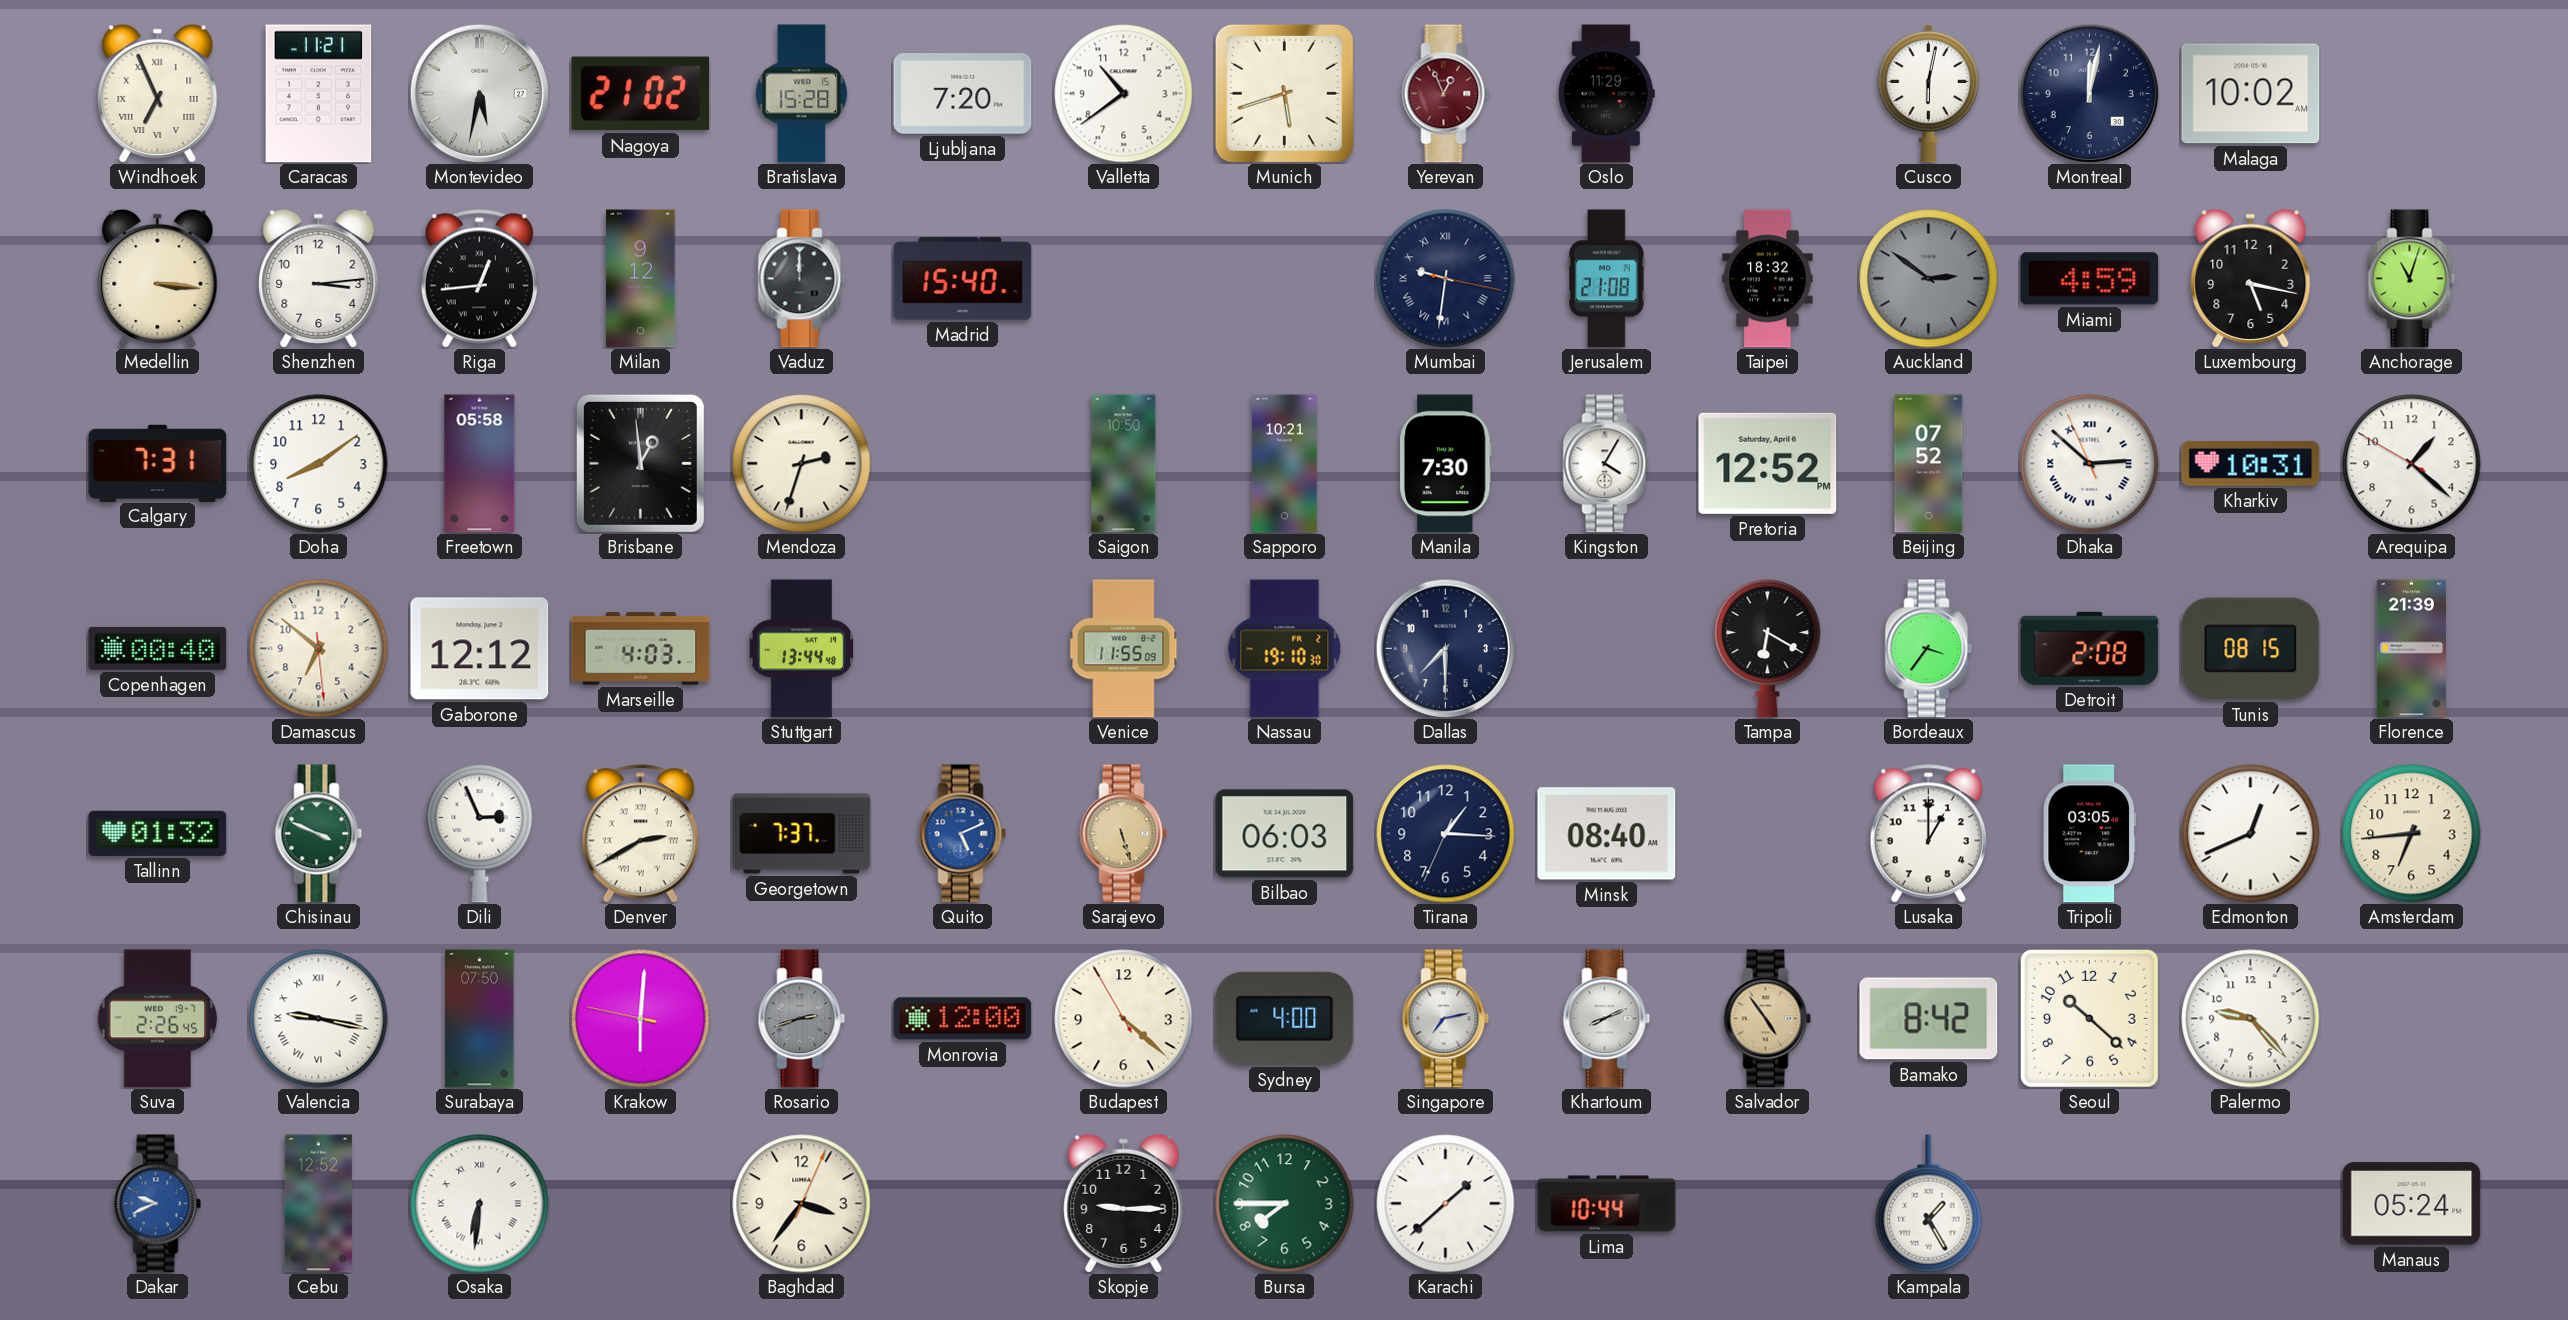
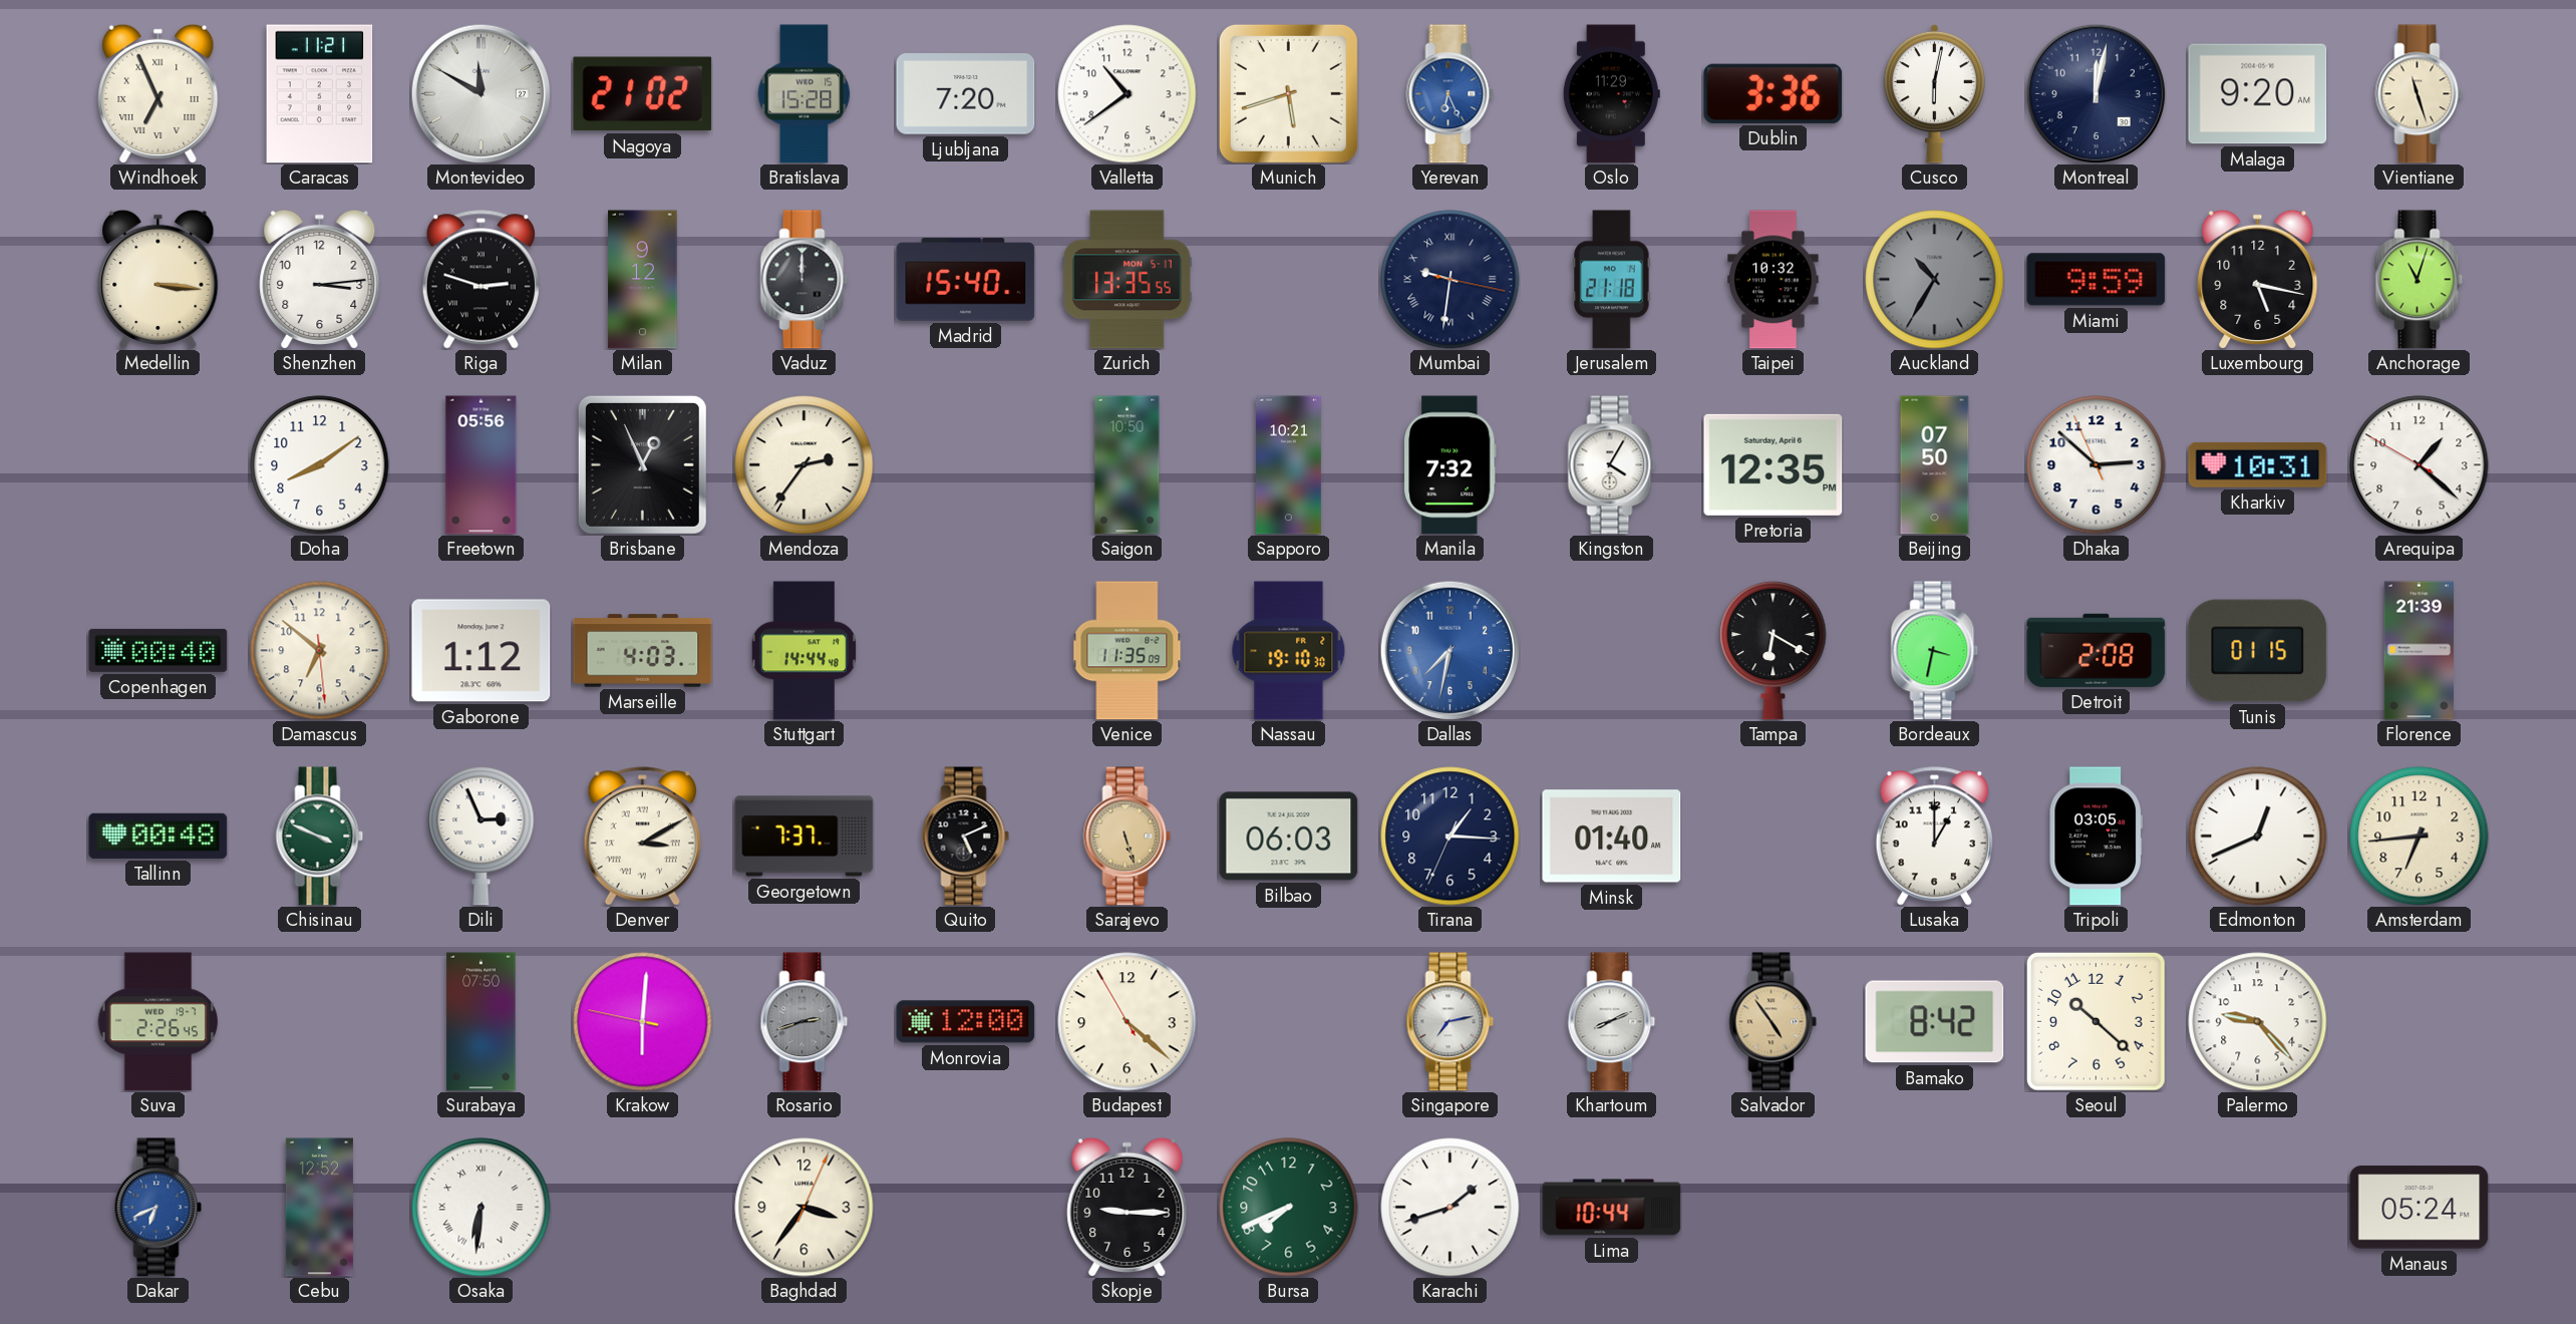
Montevideo: 5:32 -> 11:50 (480, 93)
Yerevan: 12:56 -> 6:26 (1451, 94)
Yerevan dial: burgundy -> blue (1451, 94)
Dublin: none -> 3:36 (1774, 93)
Malaga: 10:02 -> 9:20 (2258, 94)
Vientiane: none -> 11:27 (2420, 94)
Riga: 12:44 -> 2:48 (480, 280)
Zurich: none -> 13:35 (1128, 280)
Jerusalem: 21:08 -> 21:18 (1612, 280)
Taipei: 18:32 -> 10:32 (1774, 280)
Auckland: 2:51 -> 10:35 (1935, 280)
Miami: 4:59 -> 9:59 (2097, 280)
Calgary: 7:31 -> none (158, 463)
Freetown: 05:58 -> 05:56 (481, 465)
Brisbane: 12:59 -> 12:56 (642, 464)
Mendoza: 2:33 -> 2:36 (804, 465)
Manila: 7:30 -> 7:32 (1451, 465)
Pretoria: 12:52 -> 12:35 (1774, 464)
Beijing: 07:52 -> 07:50 (1935, 465)
Dhaka numerals: Roman -> Arabic (2097, 465)
Gaborone: 12:12 -> 1:12 (481, 651)
Stuttgart: 13:44 -> 14:44 (803, 651)
Venice: 11:55 -> 11:35 (1128, 651)
Dallas: 7:30 -> 7:32 (1450, 650)
Dallas dial: navy -> blue (1450, 650)
Bordeaux: 3:36 -> 3:32 (1935, 651)
Tunis: 08:15 -> 01:15 (2258, 651)
Tallinn: 01:32 -> 00:48 (158, 836)
Denver: 2:40 -> 3:10 (642, 837)
Quito dial: blue -> black (966, 837)
Minsk: 08:40 -> 01:40 (1612, 837)
Valencia: 9:17 -> none (319, 1019)
Sydney: 4:00 -> none (1285, 1018)
Dakar: 9:41 -> 6:41 (158, 1208)
Bursa: 7:45 -> 7:41 (1289, 1208)
Karachi: 1:38 -> 1:42 (1451, 1208)
Kampala: 1:25 -> none (1929, 1204)
